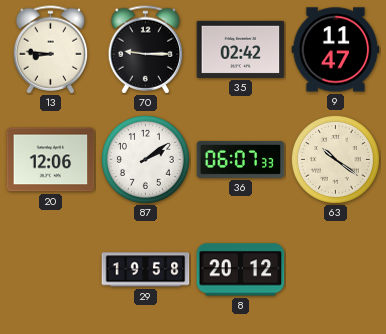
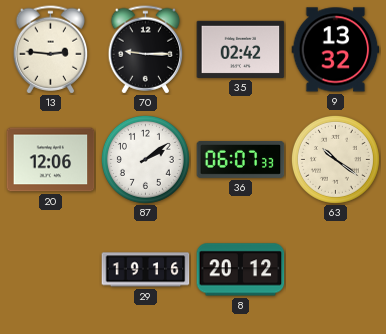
13: 8:46 -> 2:46 (51, 50)
9: 11:47 -> 13:32 (336, 50)
29: 19:58 -> 19:16 (146, 270)
